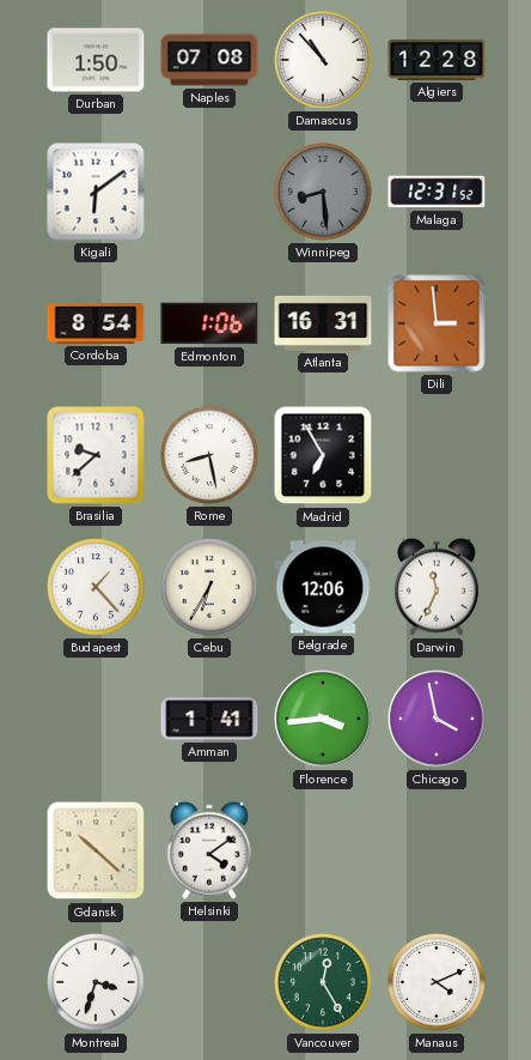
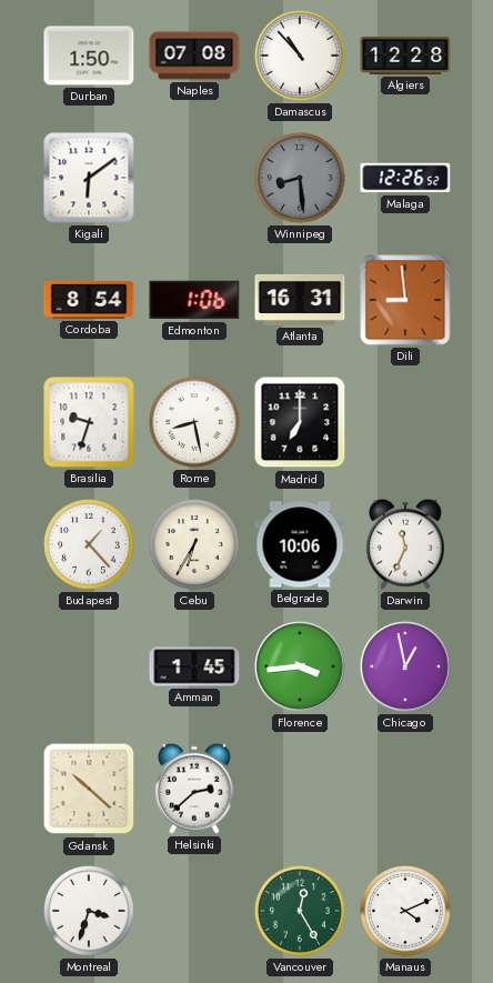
Malaga: 12:31 -> 12:26 (405, 178)
Dili: 2:59 -> 8:59 (405, 300)
Brasilia: 9:38 -> 9:33 (89, 422)
Madrid: 6:55 -> 7:00 (300, 422)
Belgrade: 12:06 -> 10:06 (300, 544)
Amman: 1:41 -> 1:45 (194, 666)
Chicago: 3:58 -> 12:58 (405, 666)
Helsinki: 4:09 -> 2:38 (194, 789)
